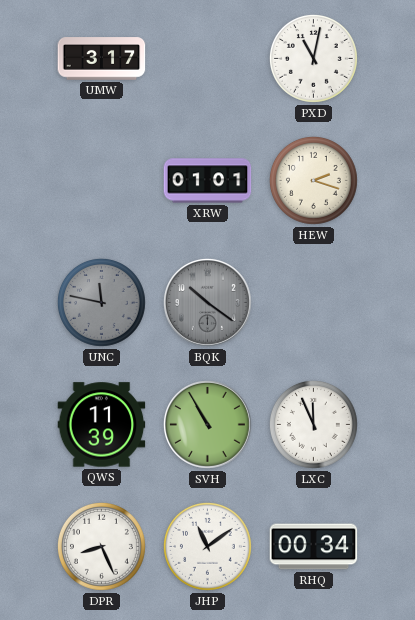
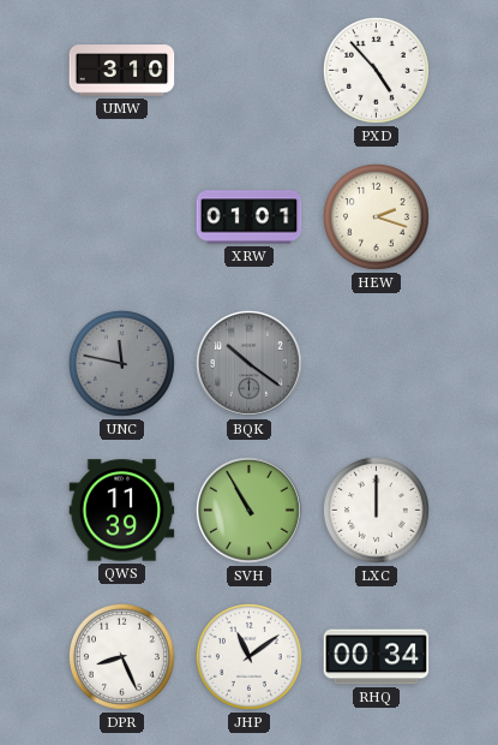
UMW: 3:17 -> 3:10 (122, 71)
PXD: 11:02 -> 4:53 (376, 70)
LXC: 11:56 -> 12:00 (376, 509)
